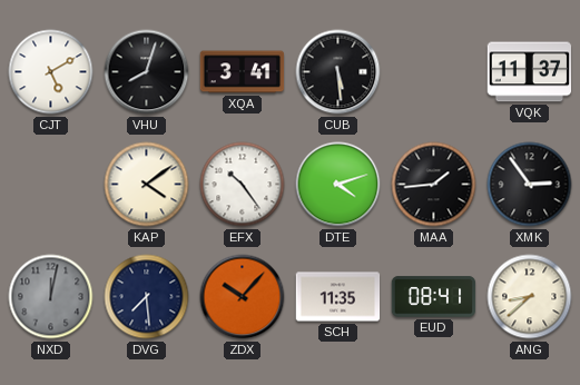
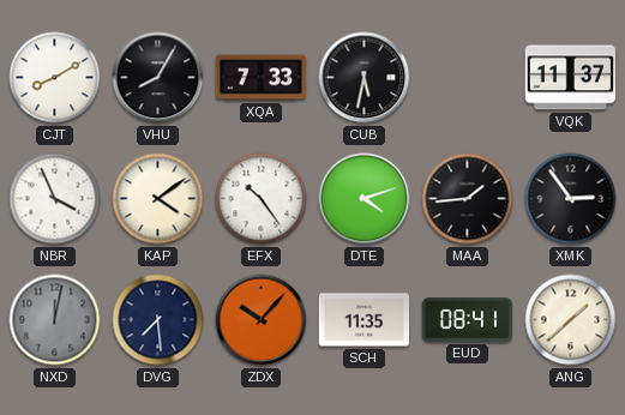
CJT: 5:10 -> 8:10 (55, 78)
VHU: 8:03 -> 8:05 (158, 78)
XQA: 3:41 -> 7:33 (262, 78)
CUB: 5:29 -> 5:32 (365, 78)
NBR: none -> 3:56 (55, 199)
ANG: 8:38 -> 1:38 (571, 320)
